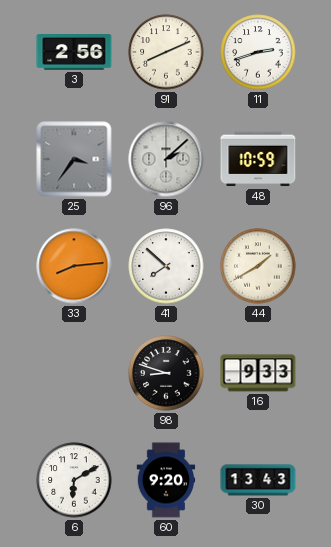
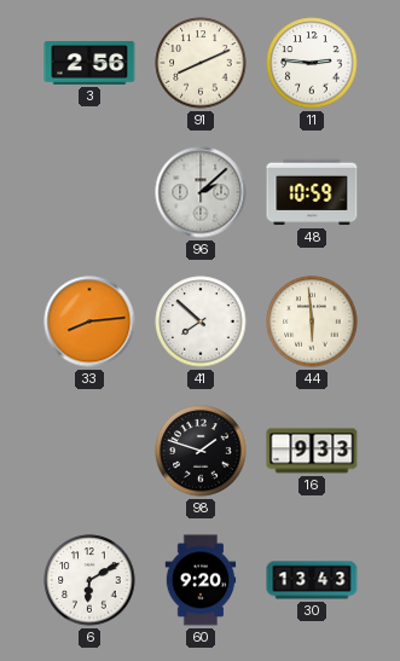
11: 2:42 -> 2:46 (312, 63)
25: 3:36 -> none (74, 159)
44: 1:40 -> 5:59 (312, 321)
98: 8:48 -> 1:48 (201, 451)
